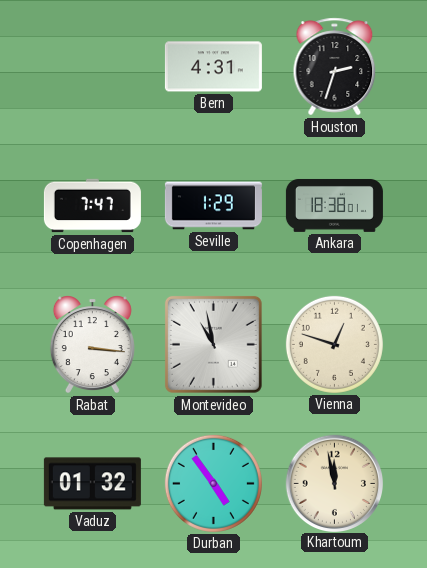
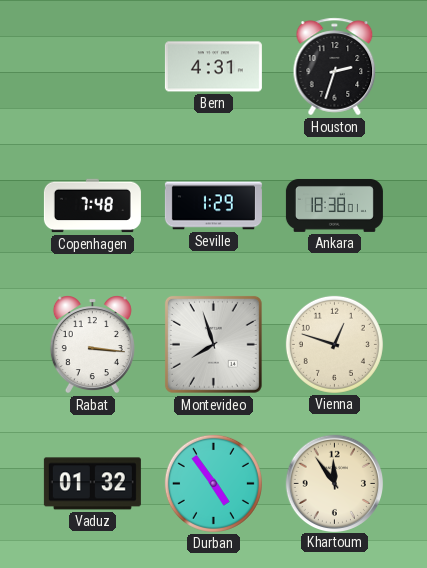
Copenhagen: 7:47 -> 7:48 (92, 206)
Montevideo: 10:58 -> 7:57 (213, 344)
Khartoum: 11:58 -> 11:54 (334, 483)
